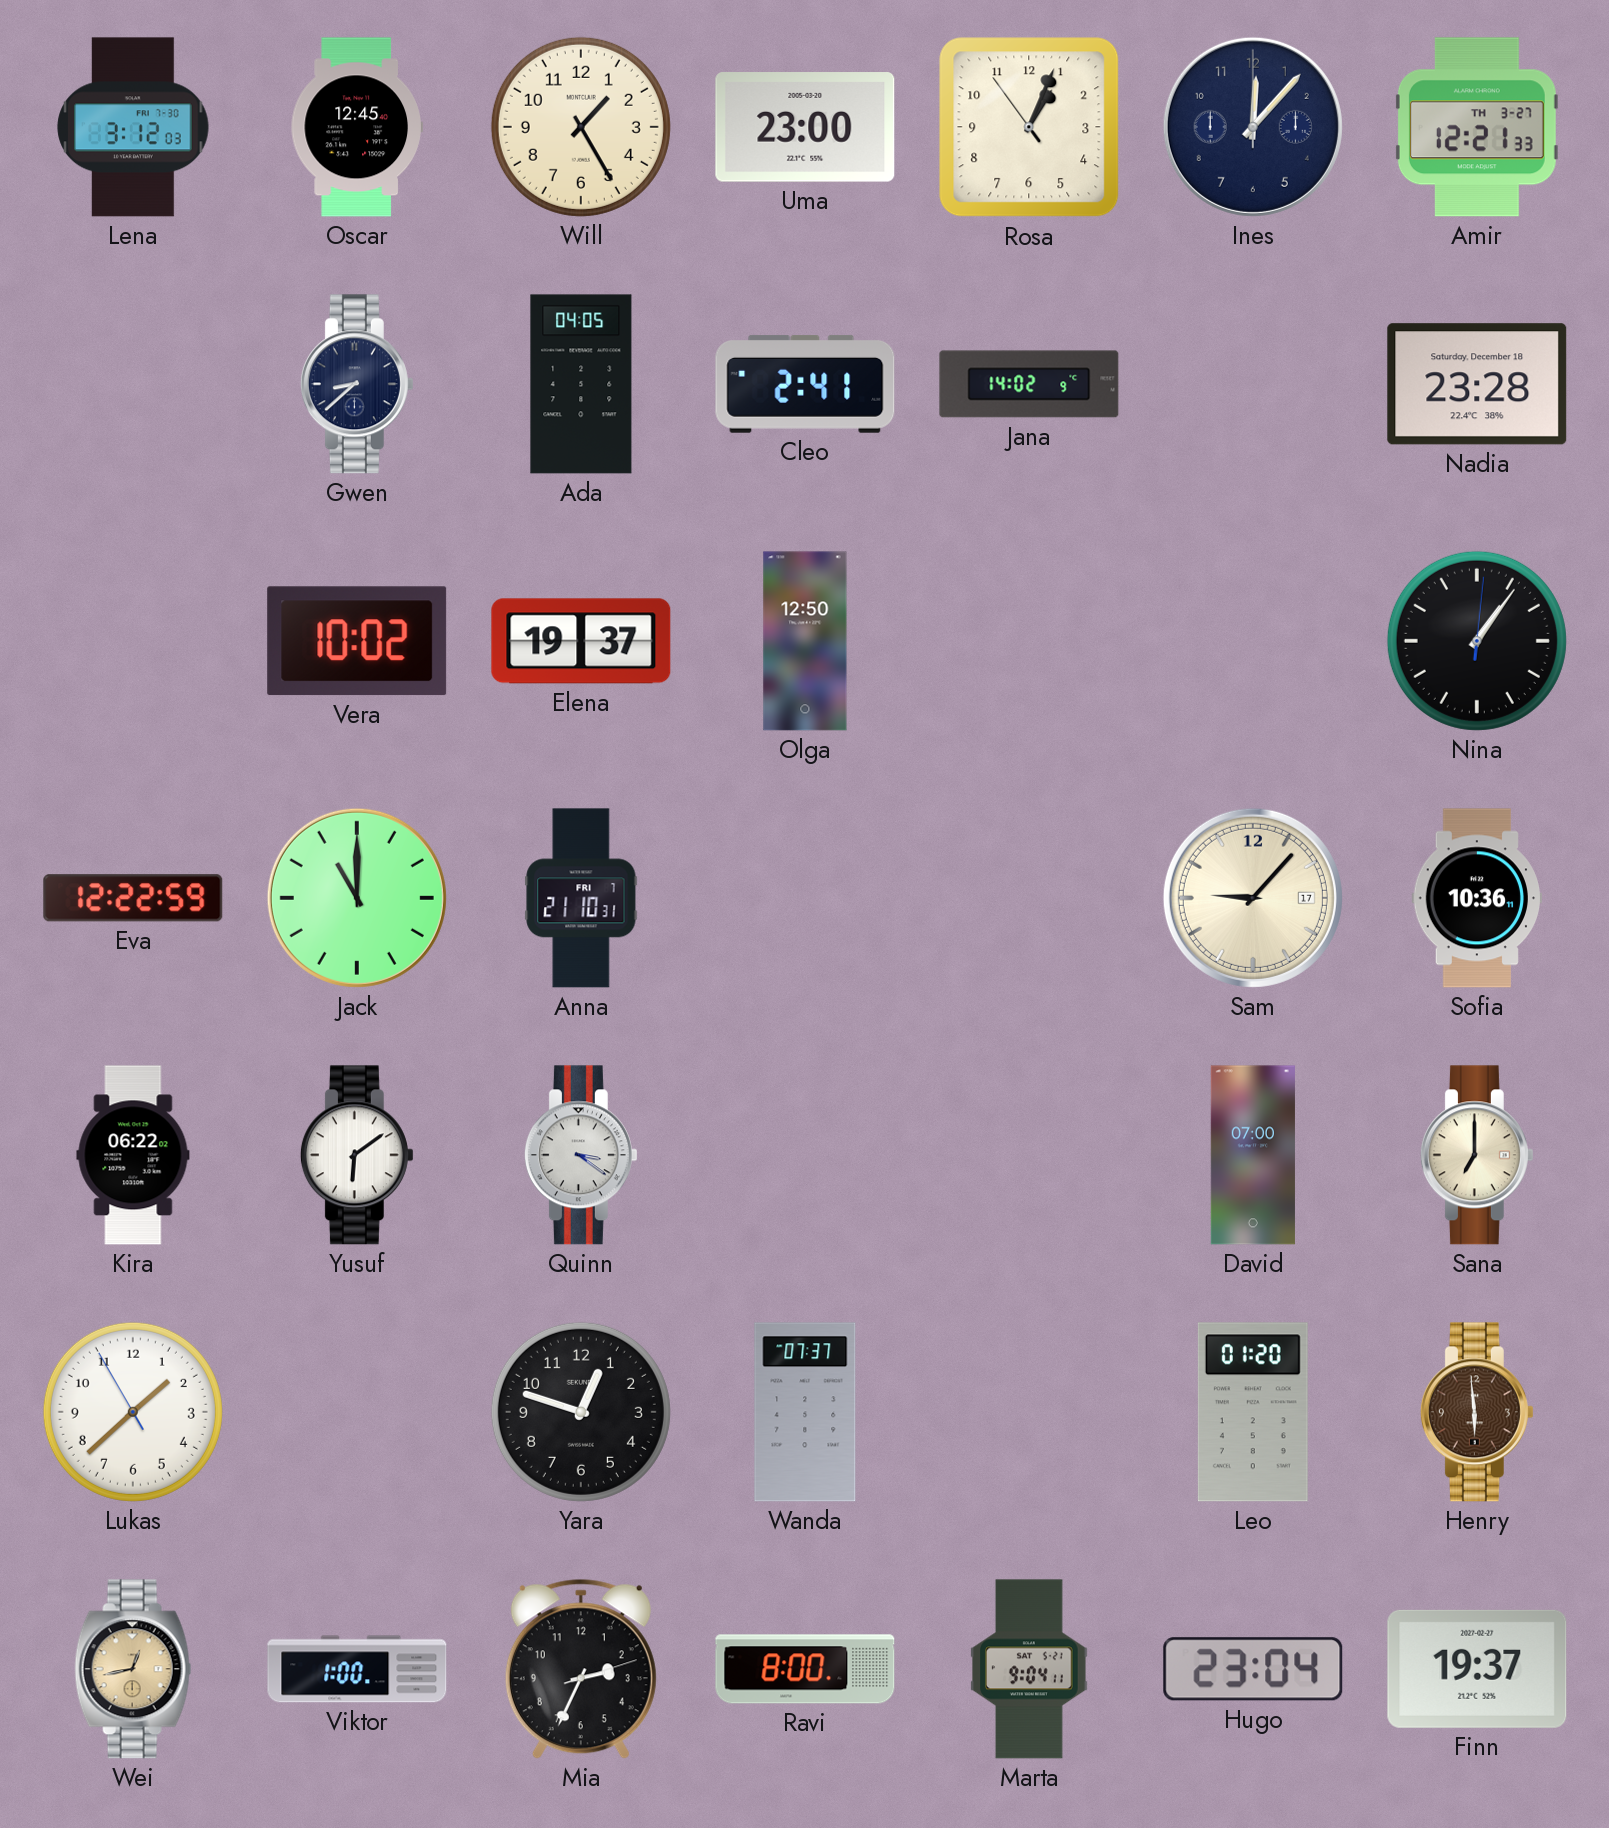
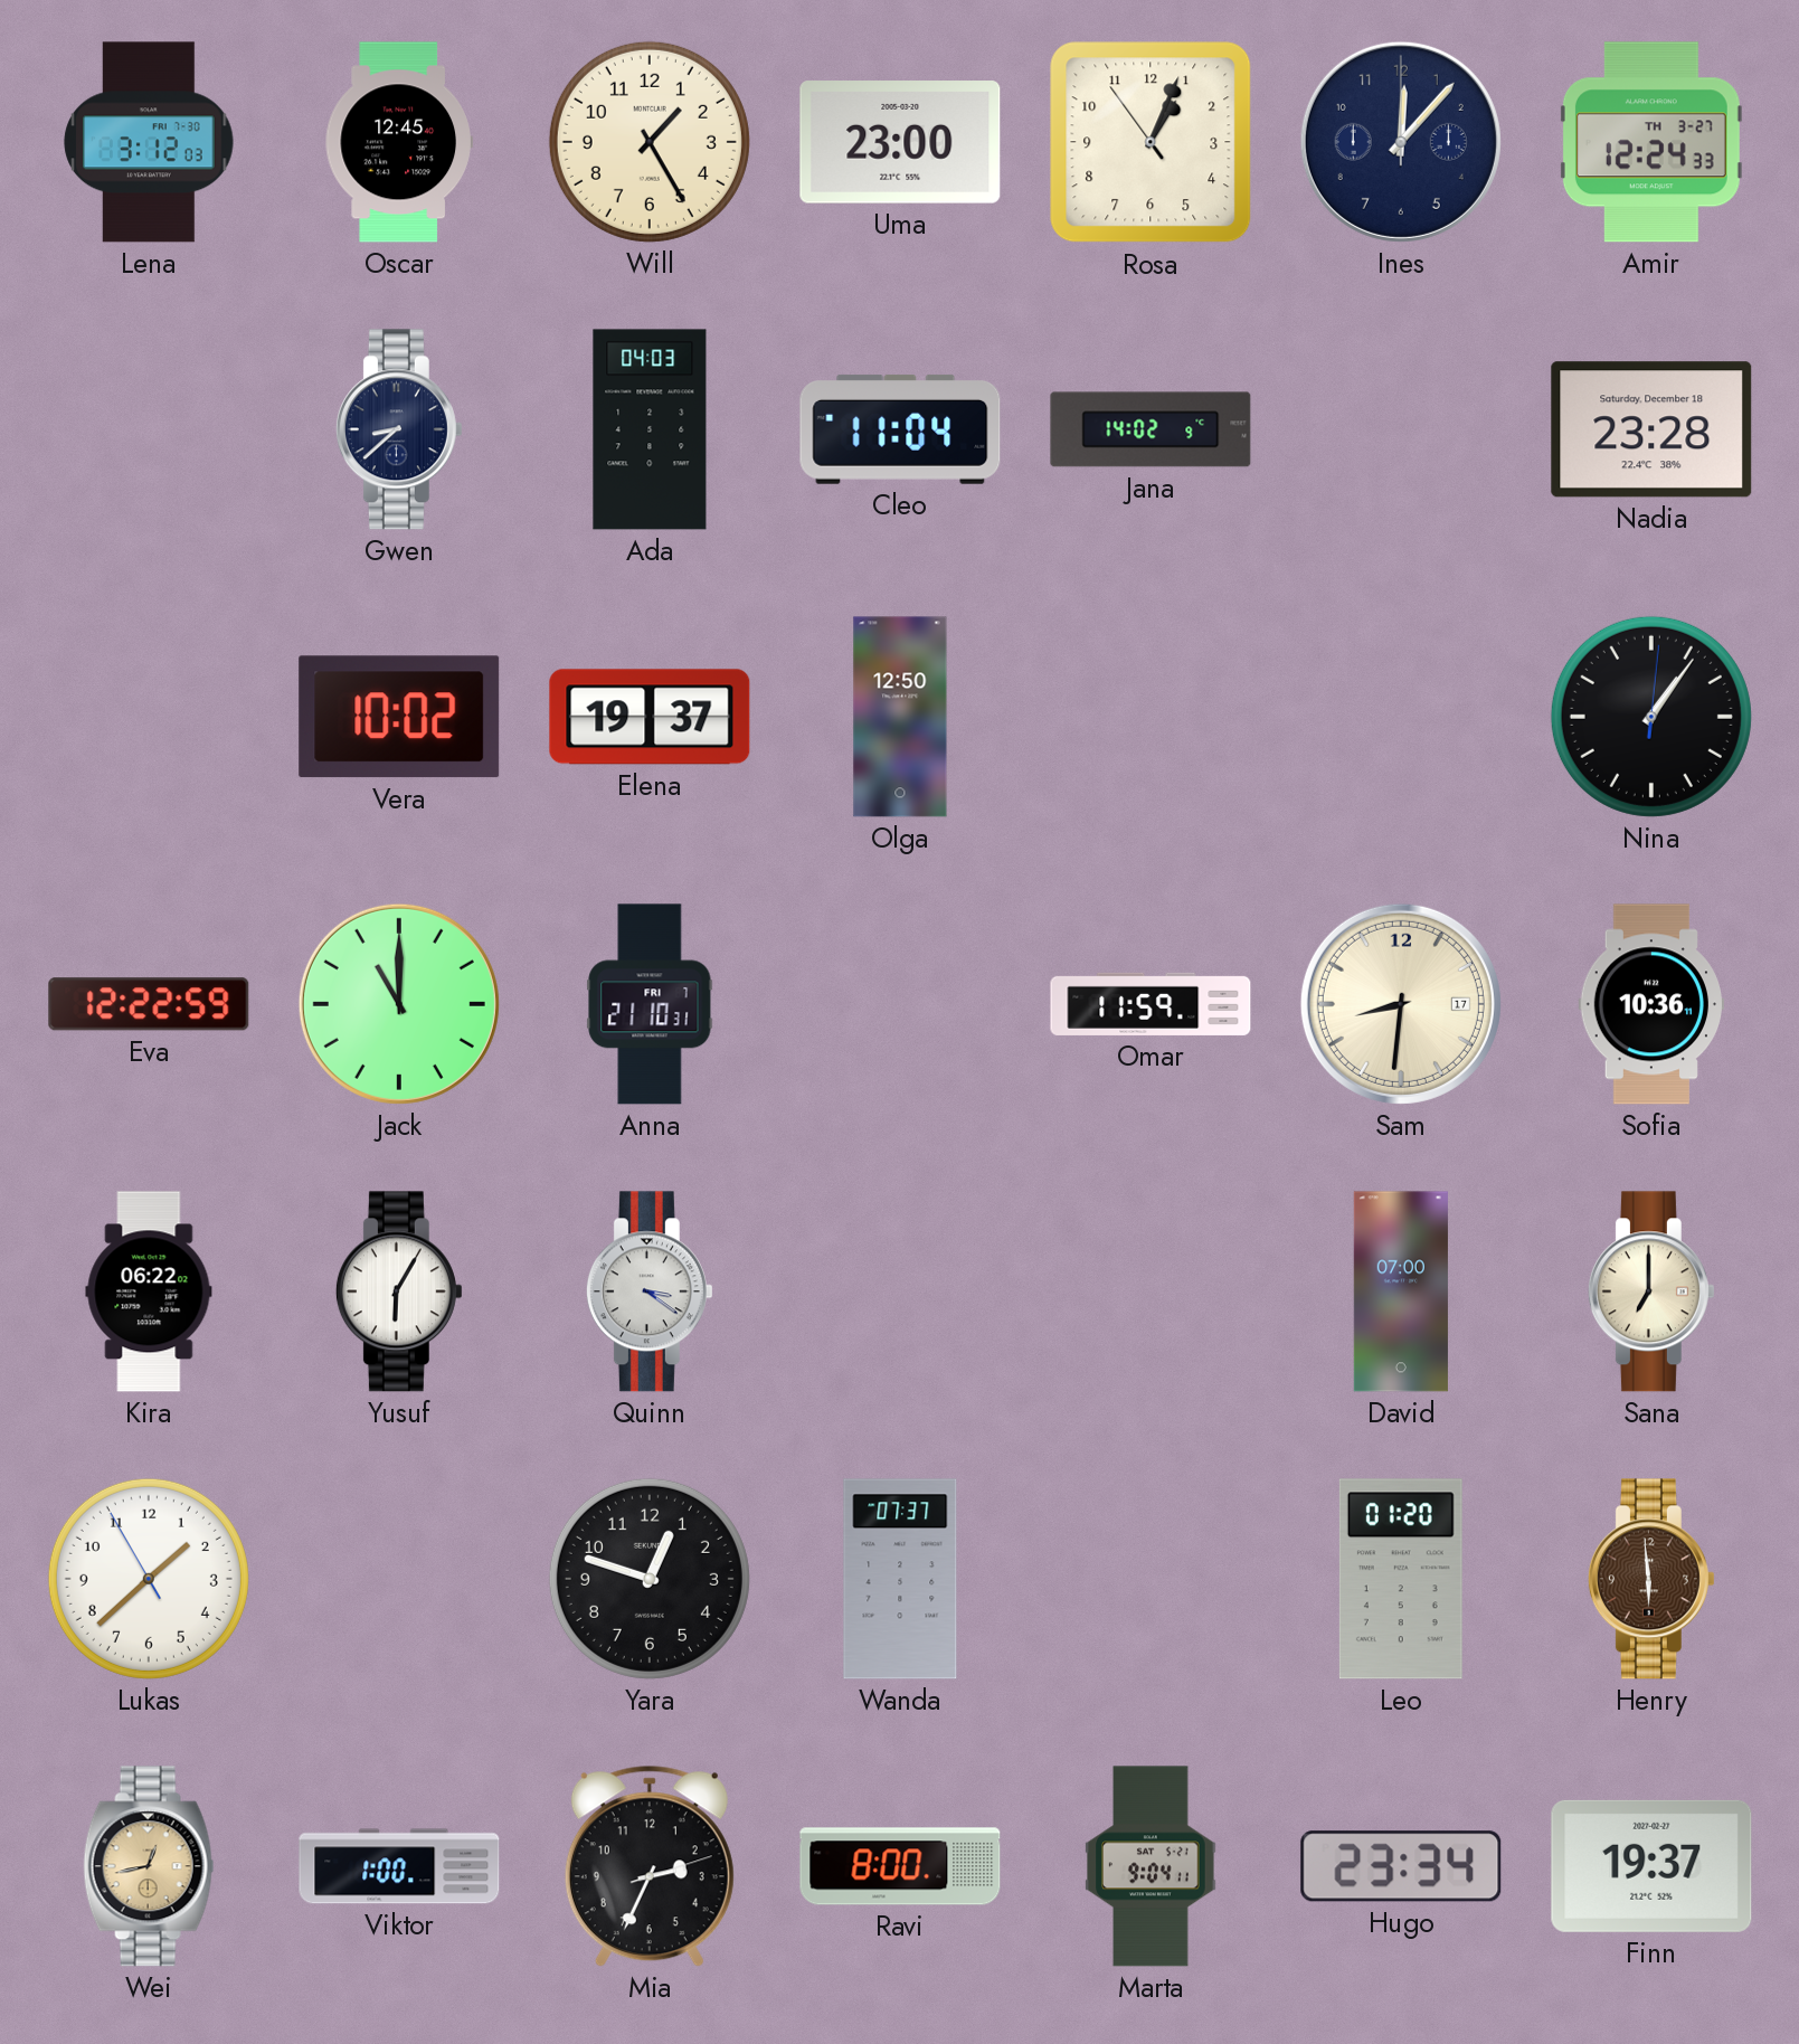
Amir: 12:21 -> 12:24 (1651, 142)
Ada: 04:05 -> 04:03 (650, 429)
Cleo: 2:41 -> 11:04 (900, 429)
Omar: none -> 11:59 (1151, 1004)
Sam: 9:07 -> 8:31 (1401, 1004)
Yusuf: 6:09 -> 6:05 (399, 1291)
Hugo: 23:04 -> 23:34 (1401, 1866)
